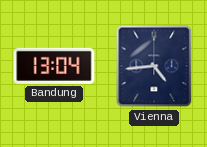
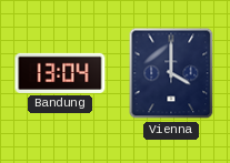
Vienna: 4:44 -> 4:00 (171, 73)
